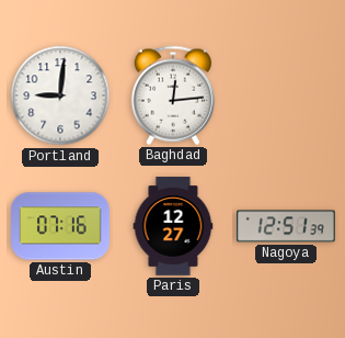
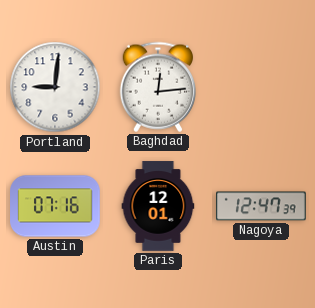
Paris: 12:27 -> 12:01 (158, 206)
Nagoya: 12:51 -> 12:47 (261, 206)
